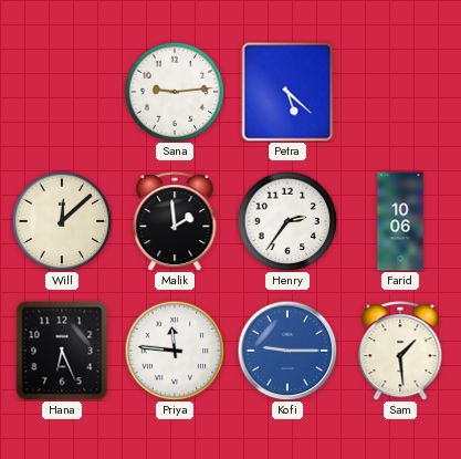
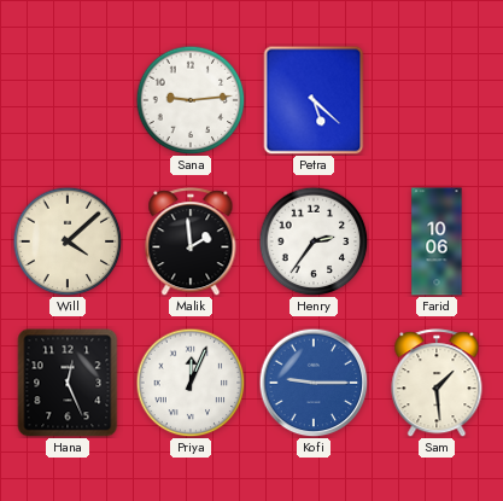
Will: 12:08 -> 4:08 (68, 241)
Hana: 6:26 -> 12:26 (68, 383)
Priya: 11:46 -> 12:04 (191, 383)
